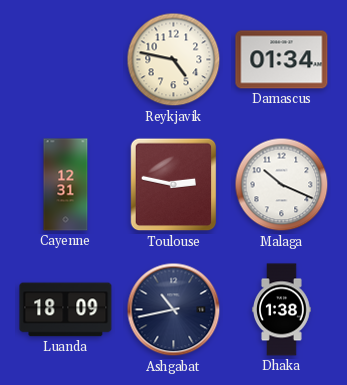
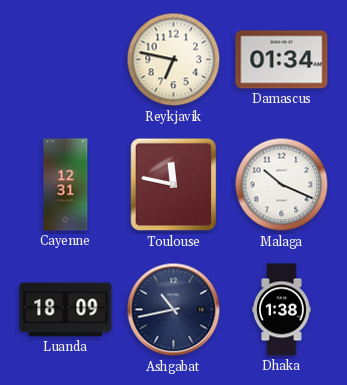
Reykjavik: 4:47 -> 6:47 (174, 60)
Toulouse: 2:47 -> 11:47 (174, 185)
